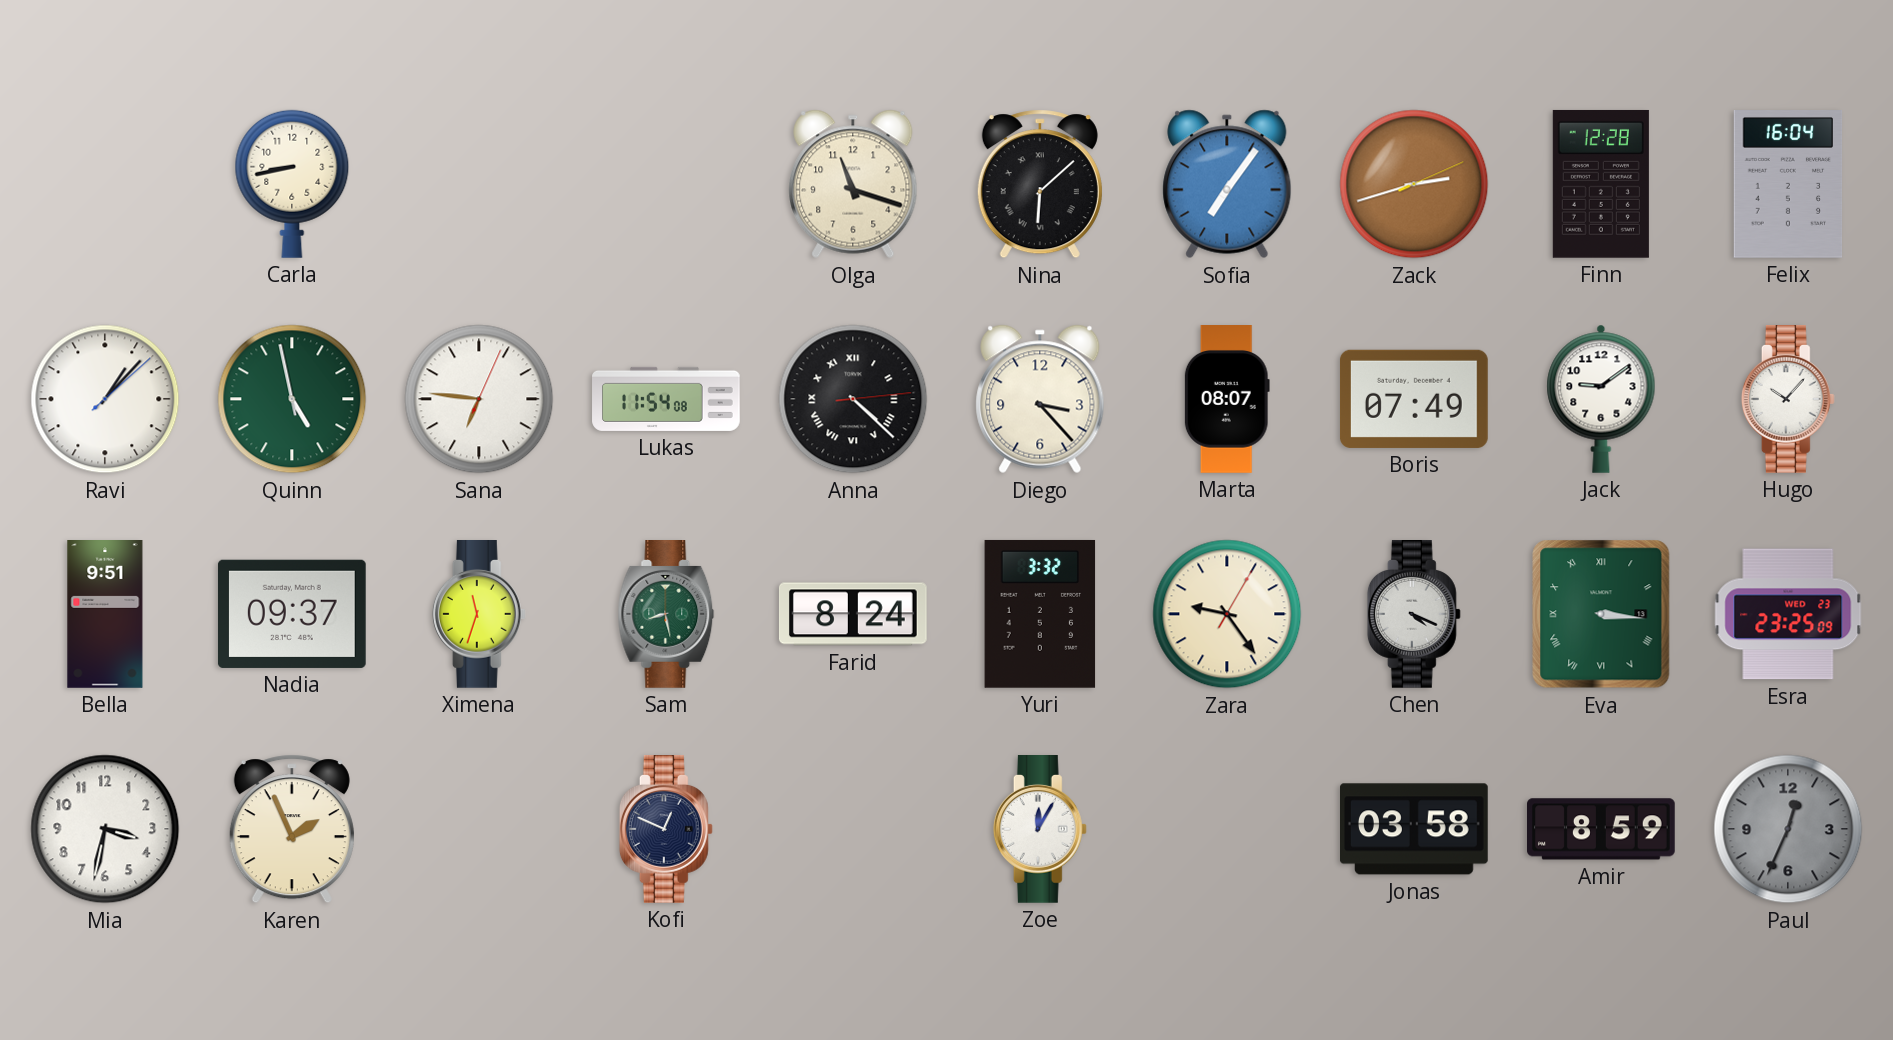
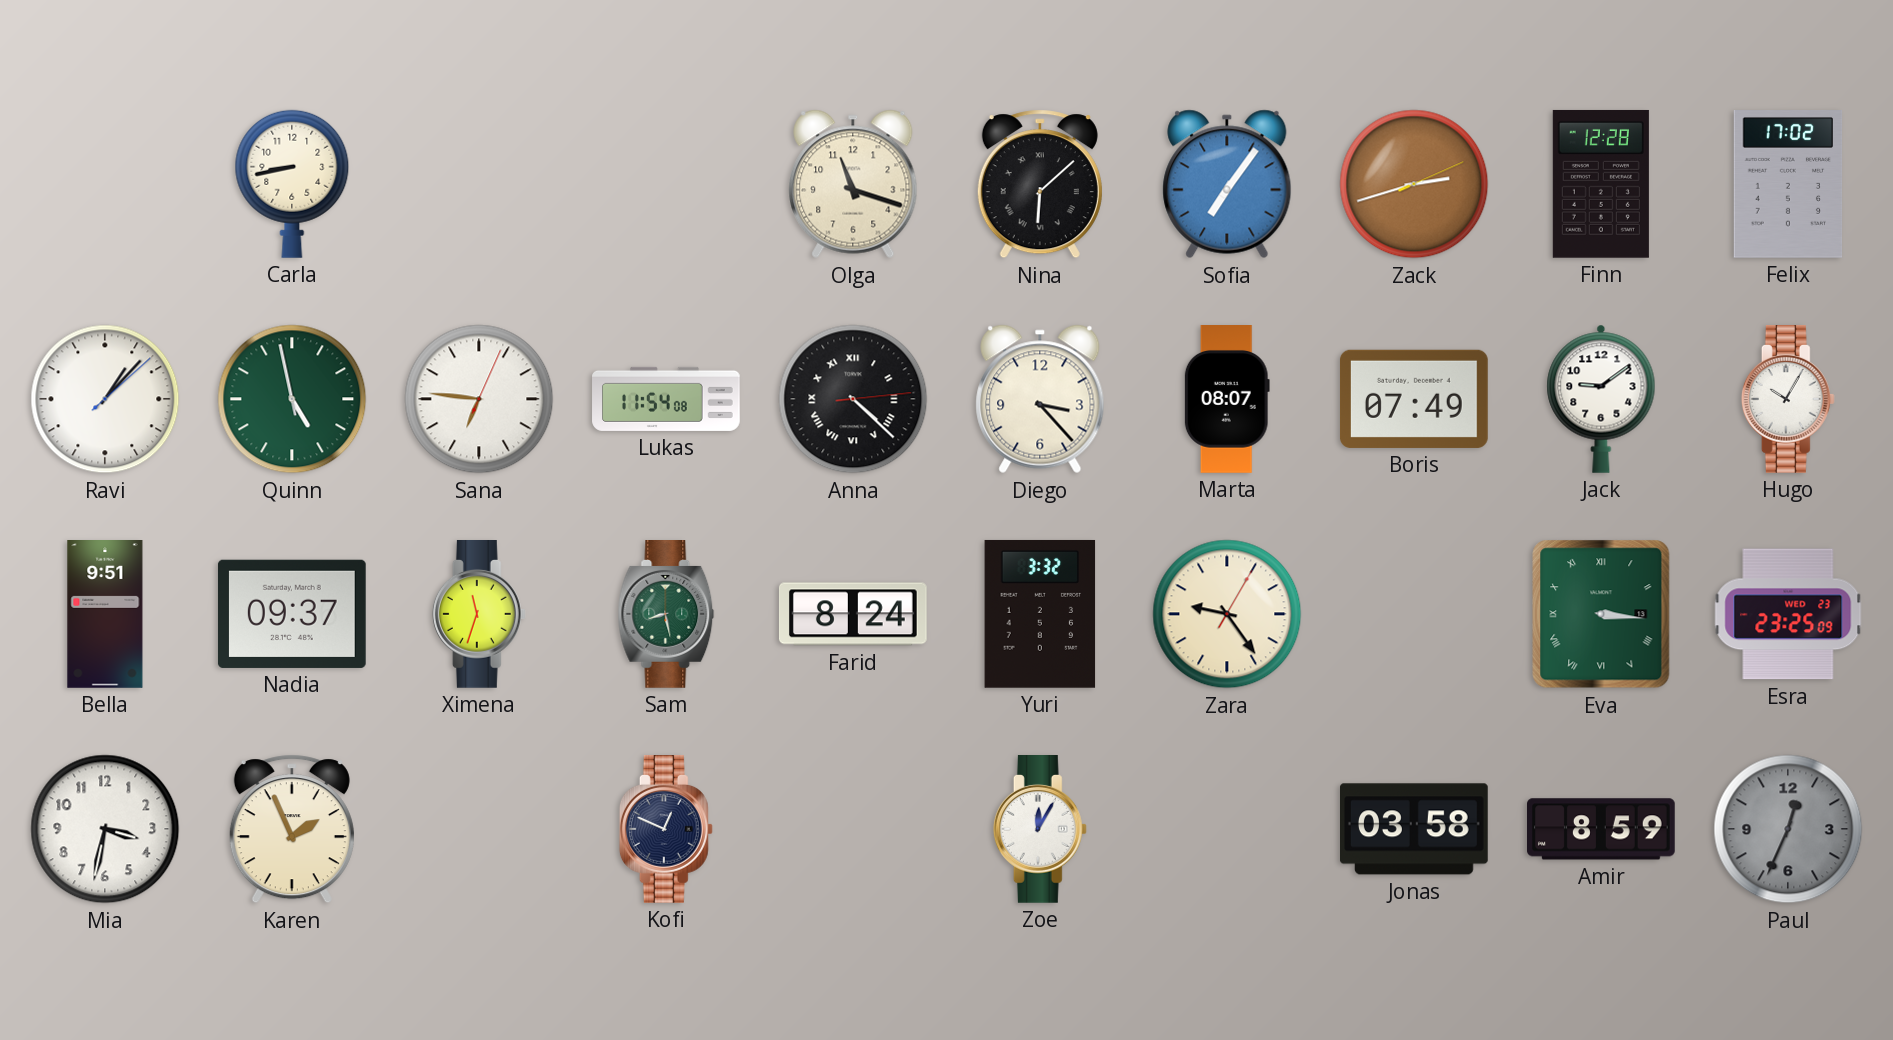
Felix: 16:04 -> 17:02 (1788, 185)
Hugo: 10:07 -> 10:05 (1788, 400)
Chen: 4:19 -> none (1414, 615)
